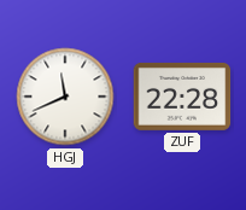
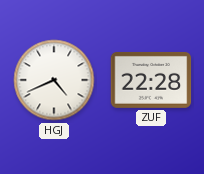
HGJ: 11:41 -> 4:41 (54, 80)
